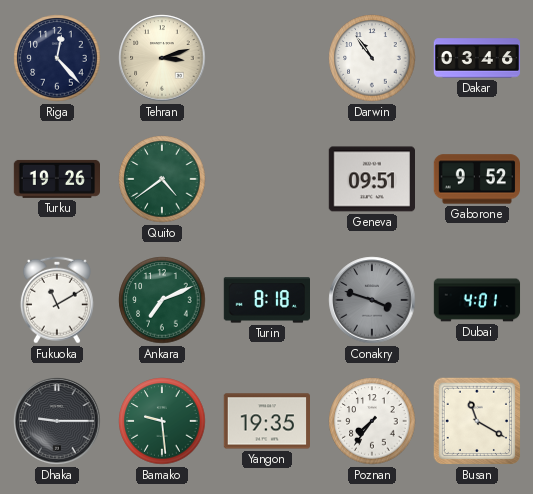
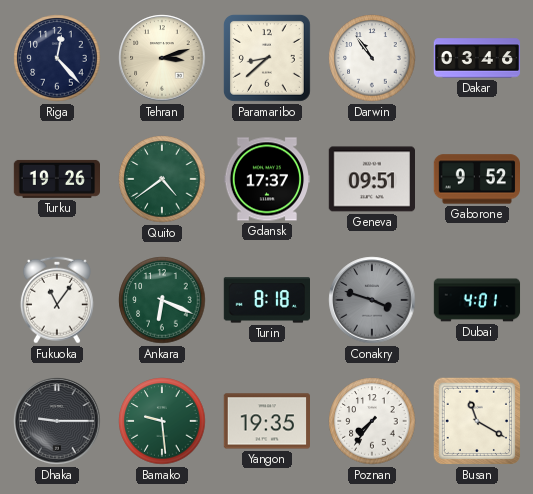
Paramaribo: none -> 8:38 (267, 58)
Gdansk: none -> 17:37 (266, 179)
Fukuoka: 11:10 -> 11:06 (57, 300)
Ankara: 7:11 -> 6:19 (162, 300)
